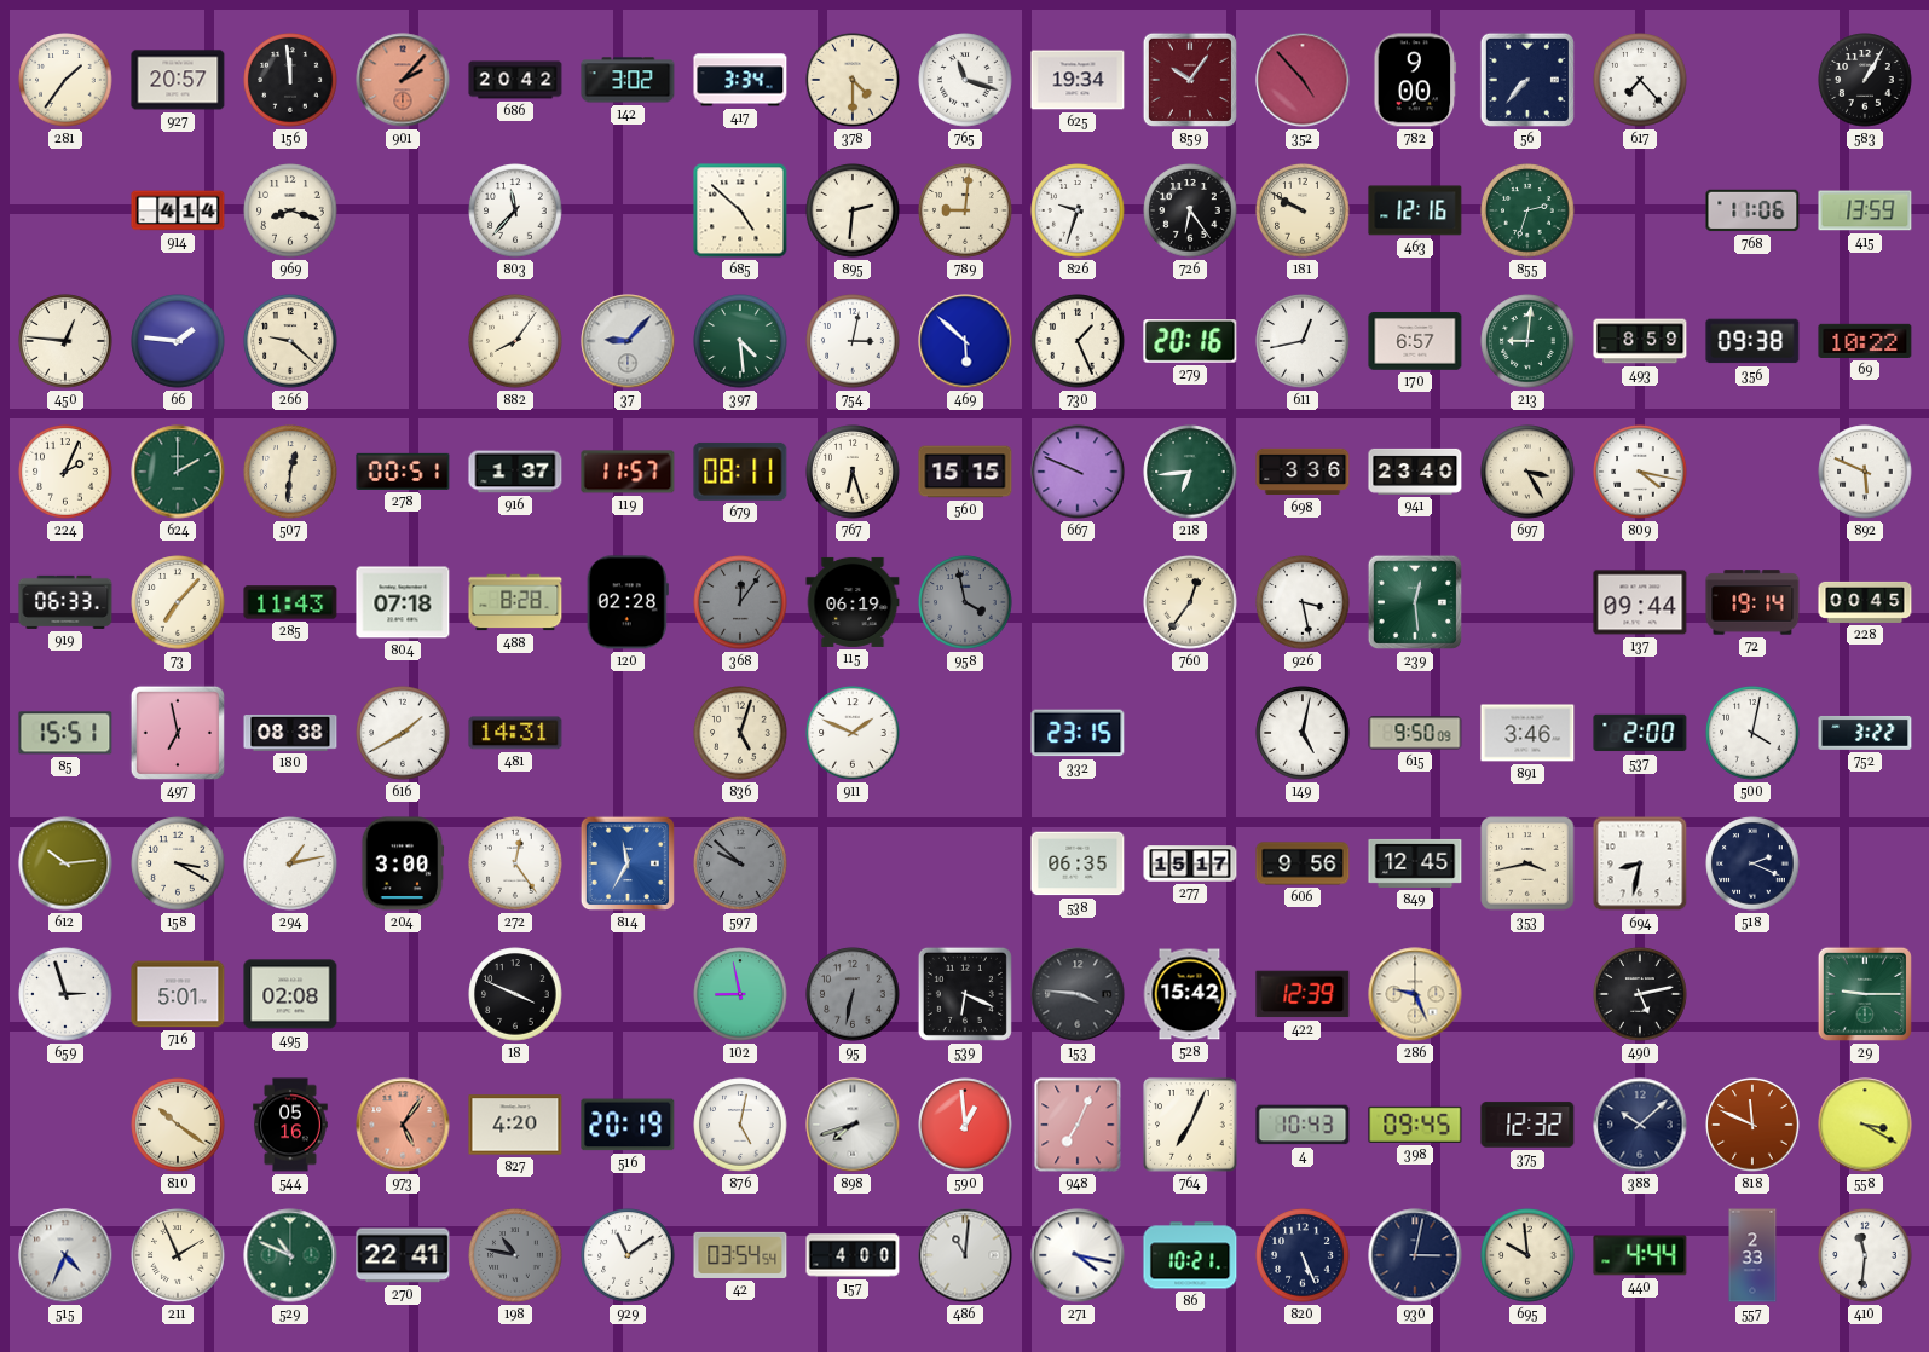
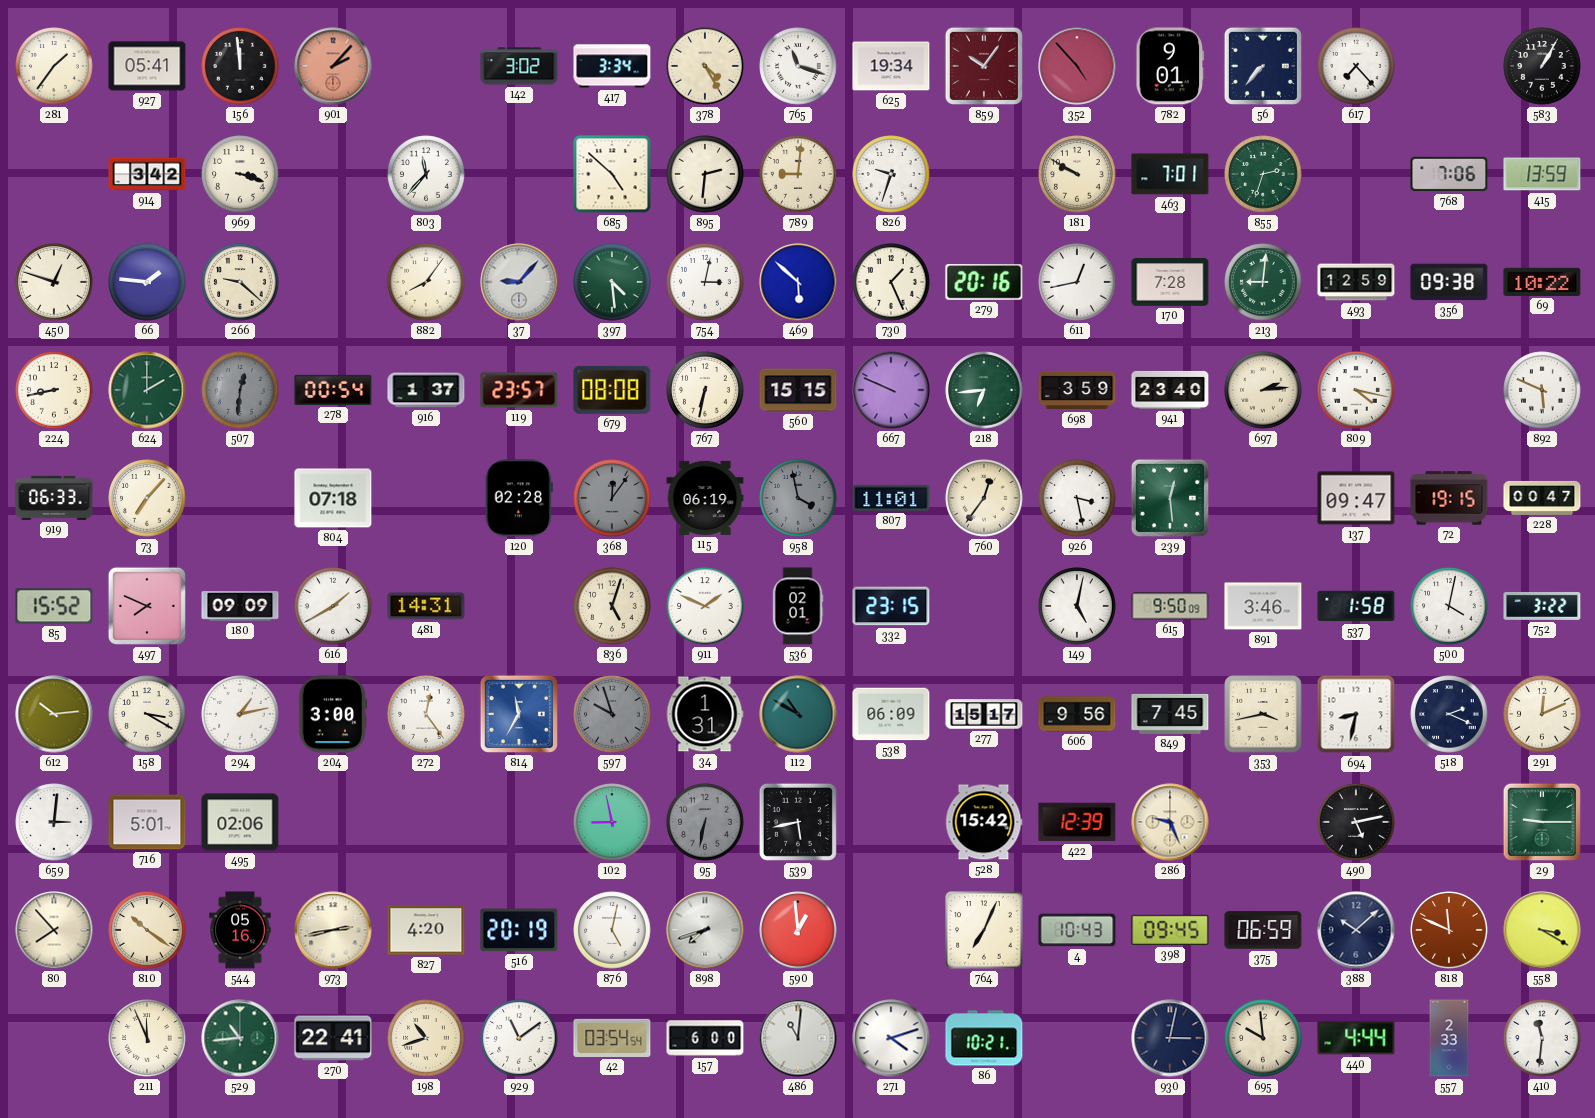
927: 20:57 -> 05:41 (147, 66)
686: 20:42 -> none (515, 80)
378: 4:30 -> 4:25 (705, 66)
782: 9:00 -> 9:01 (1170, 66)
914: 4:14 -> 3:42 (147, 174)
969: 8:18 -> 3:18 (240, 174)
726: 6:24 -> none (1190, 210)
463: 12:16 -> 7:01 (1170, 174)
768: 11:06 -> 7:06 (1449, 174)
450: 12:46 -> 12:48 (54, 282)
170: 6:57 -> 7:28 (1170, 283)
493: 8:59 -> 12:59 (1356, 282)
224: 2:04 -> 8:43 (54, 390)
507 dial: cream -> grey (240, 390)
278: 00:51 -> 00:54 (333, 390)
119: 11:57 -> 23:57 (519, 390)
679: 08:11 -> 08:08 (612, 390)
767: 6:27 -> 6:32 (705, 390)
698: 3:36 -> 3:59 (1077, 390)
697: 3:25 -> 2:14 (1263, 390)
285: 11:43 -> none (290, 602)
488: 8:28 -> none (515, 602)
807: none -> 11:01 (891, 498)
137: 09:44 -> 09:47 (1356, 498)
72: 19:14 -> 19:15 (1449, 498)
228: 00:45 -> 00:47 (1542, 498)
85: 15:51 -> 15:52 (54, 606)
497: 6:58 -> 7:49 (147, 606)
180: 08:38 -> 09:09 (240, 607)
536: none -> 02:01 (798, 606)
537: 2:00 -> 1:58 (1356, 606)
597: 9:52 -> 9:57 (612, 714)
34: none -> 1:31 (705, 714)
112: none -> 10:50 (798, 714)
538: 06:35 -> 06:09 (891, 714)
849: 12:45 -> 7:45 (1170, 714)
291: none -> 12:11 (1542, 714)
659: 2:57 -> 3:01 (54, 822)
495: 02:08 -> 02:06 (240, 822)
18: 3:49 -> none (515, 994)
539: 6:19 -> 5:43 (798, 822)
153: 3:46 -> none (1078, 994)
80: none -> 7:53 (54, 930)
973: 5:06 -> 2:43 (333, 930)
973 dial: salmon -> cream (333, 930)
948: 7:04 -> none (1078, 1125)
375: 12:32 -> 06:59 (1263, 930)
515: 4:34 -> none (65, 1255)
211: 1:56 -> 11:56 (147, 1038)
529: 10:49 -> 10:44 (240, 1038)
198: 10:47 -> 10:42 (426, 1038)
198 dial: grey -> cream (426, 1038)
157: 4:00 -> 6:00 (705, 1038)
271: 4:17 -> 4:12 (891, 1038)
820: 5:26 -> none (1303, 1255)
